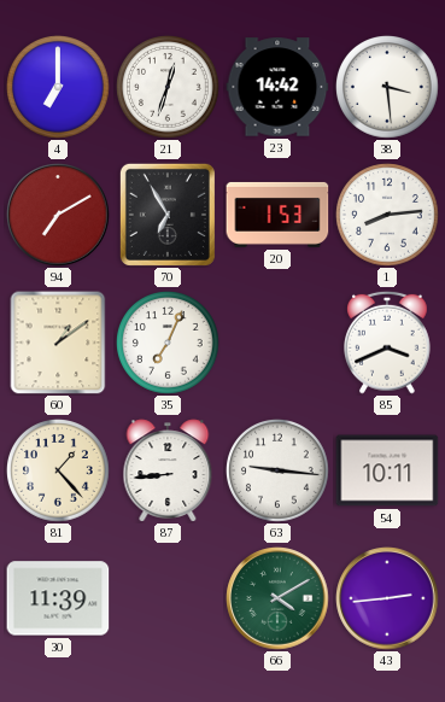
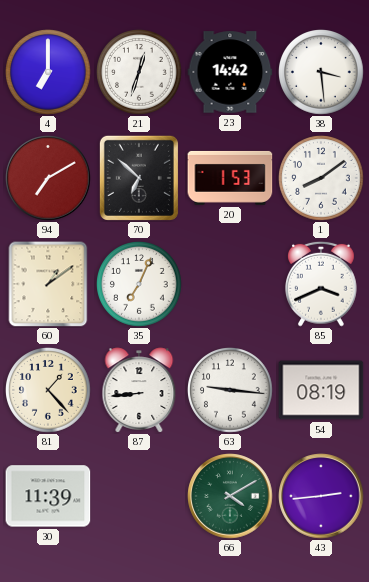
70: 6:55 -> 6:52 (139, 178)
1: 8:14 -> 8:09 (322, 179)
54: 10:11 -> 08:19 (321, 390)
